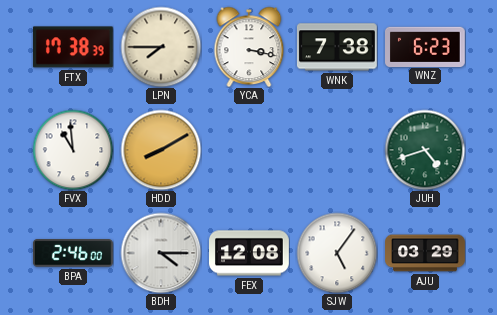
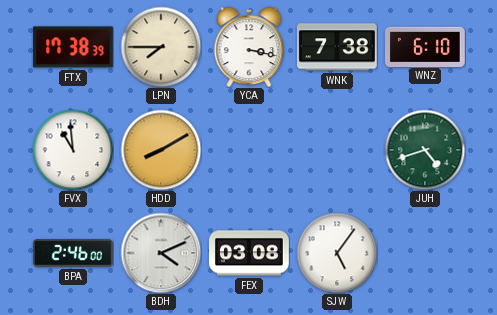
WNZ: 6:23 -> 6:10 (426, 46)
BDH: 4:15 -> 4:11 (161, 253)
FEX: 12:08 -> 03:08 (250, 253)
AJU: 03:29 -> none (425, 253)
